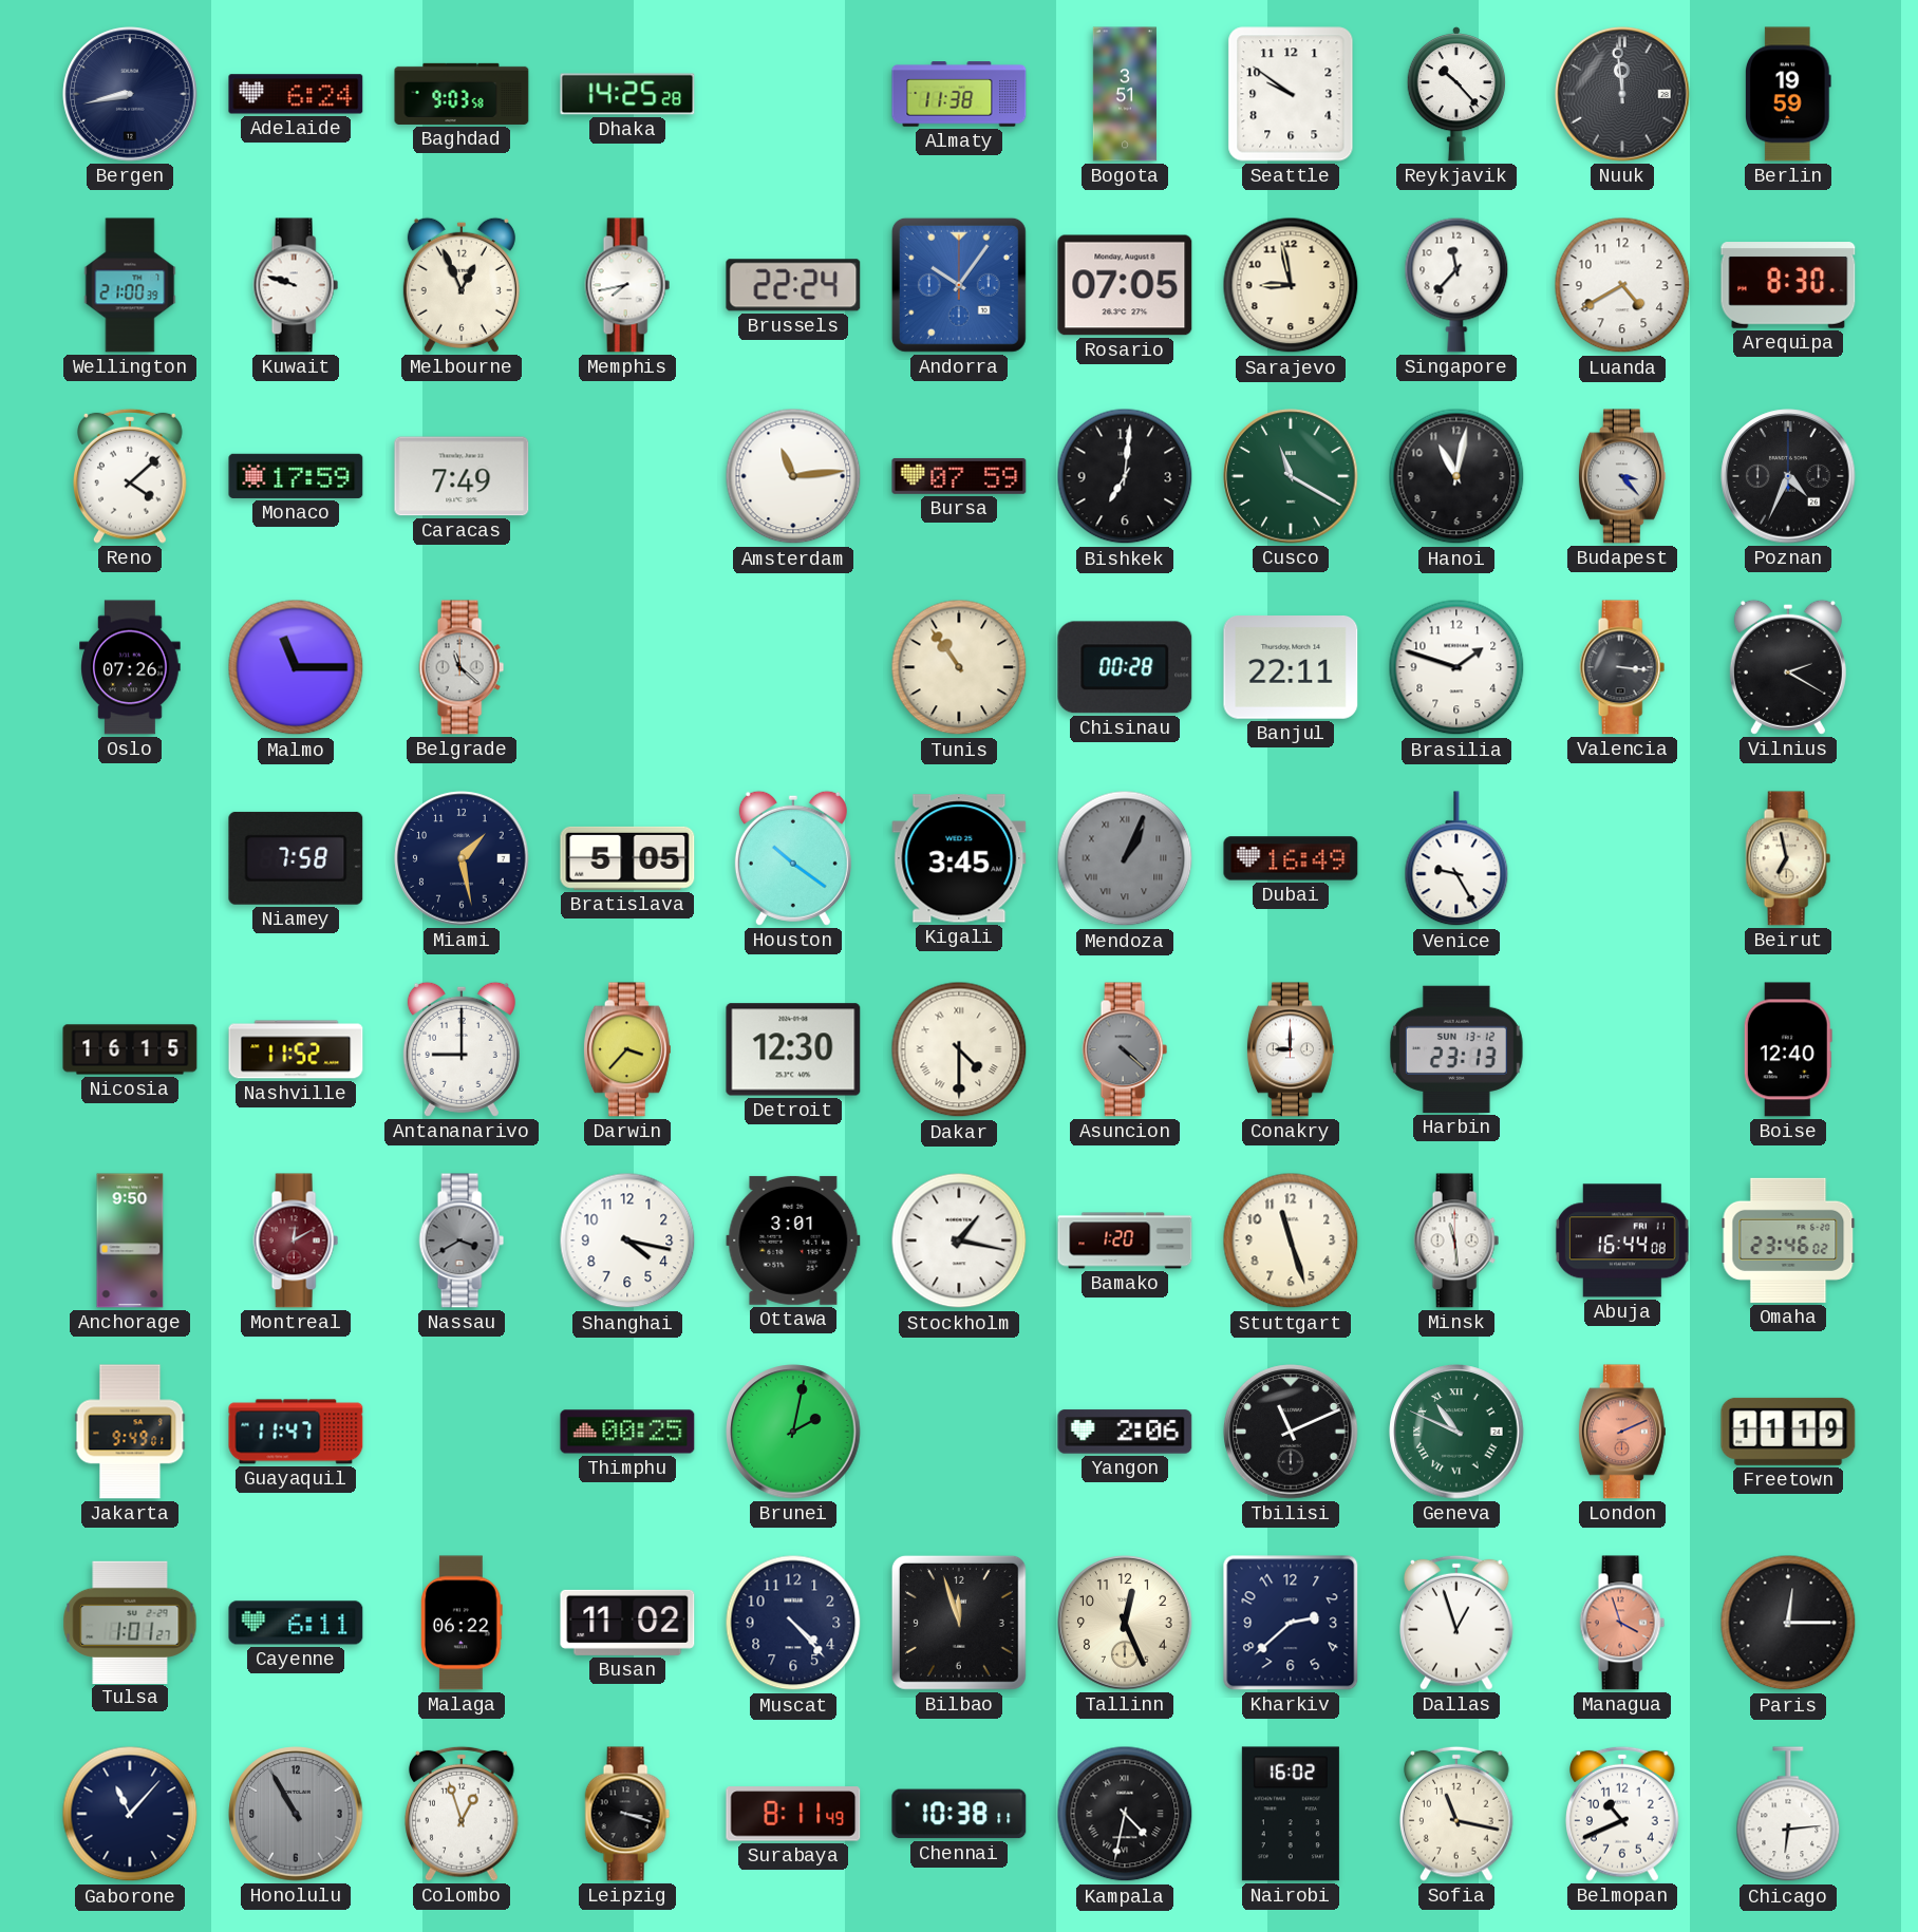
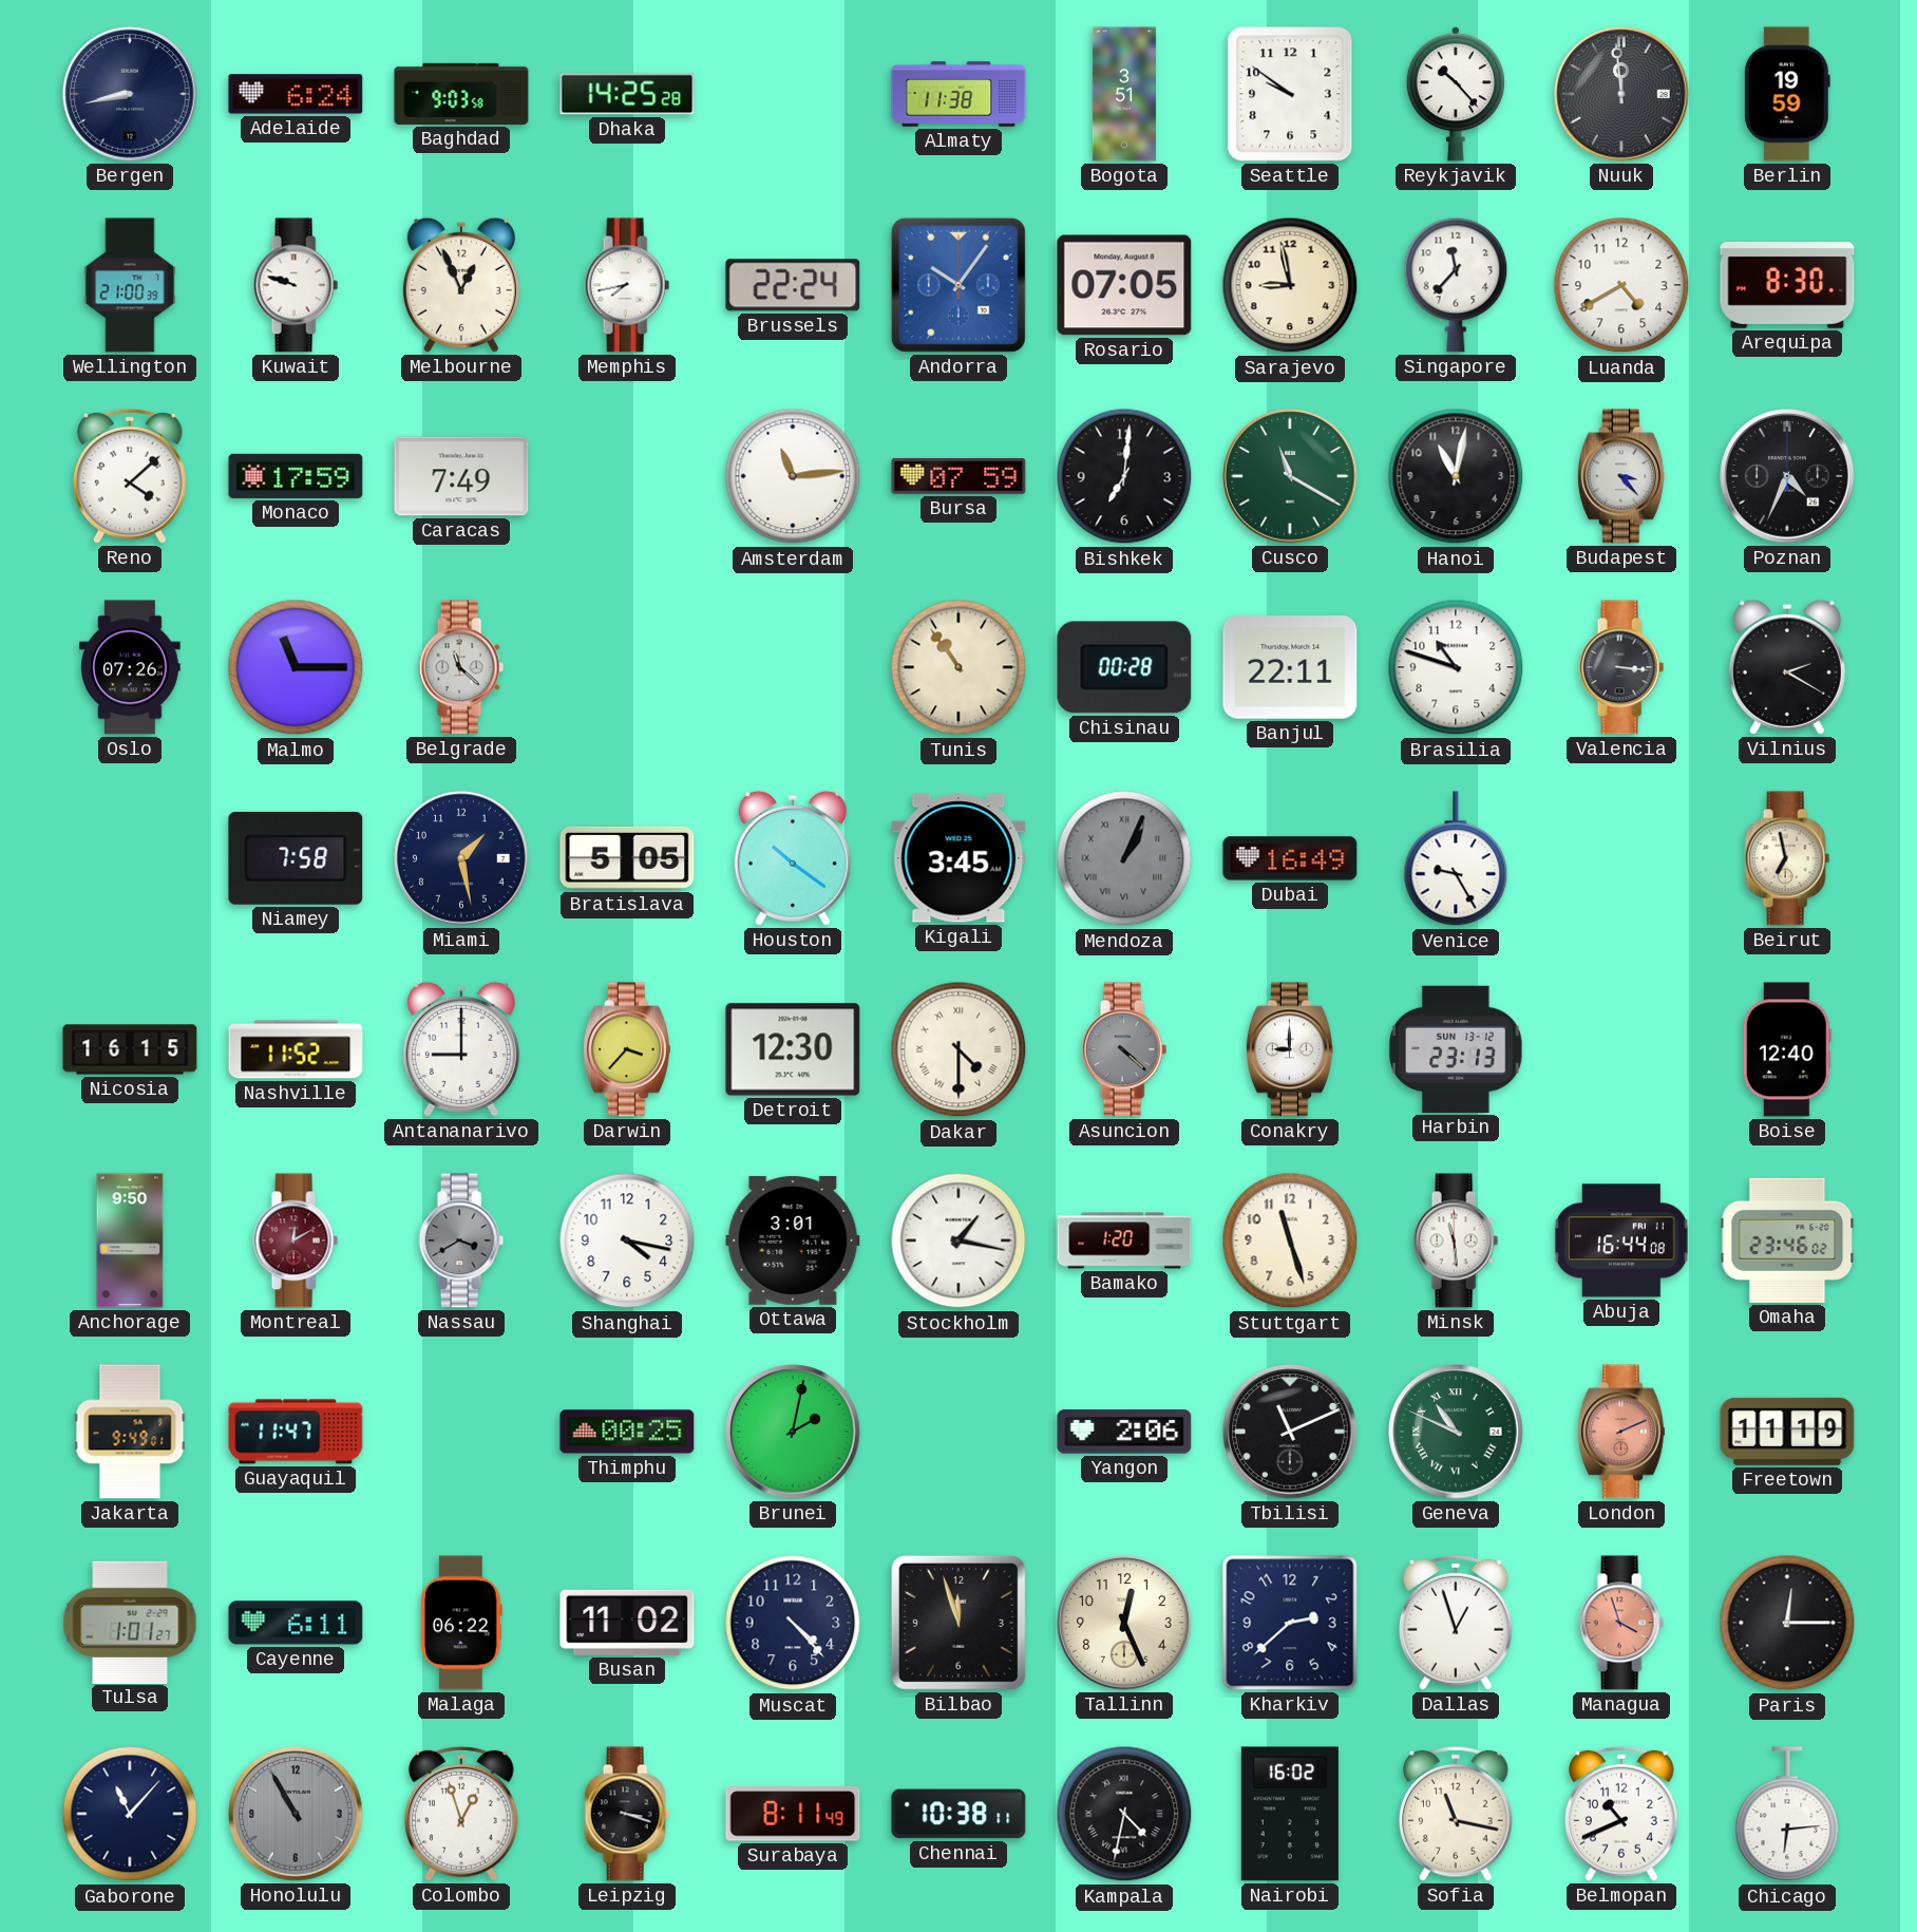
Brasilia: 1:48 -> 10:48 (1456, 667)
